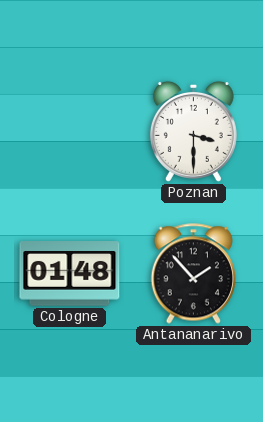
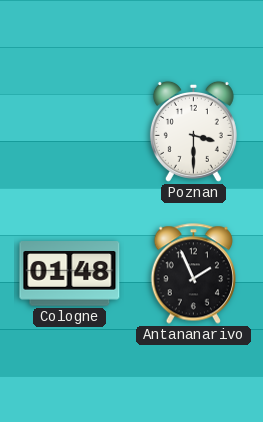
Antananarivo: 1:53 -> 1:56 (193, 274)
